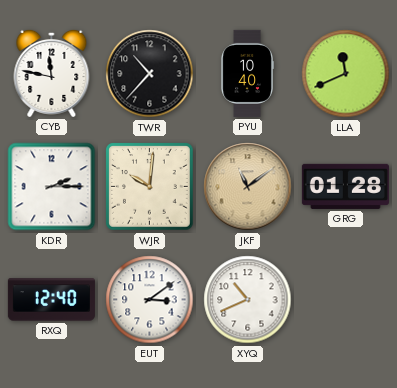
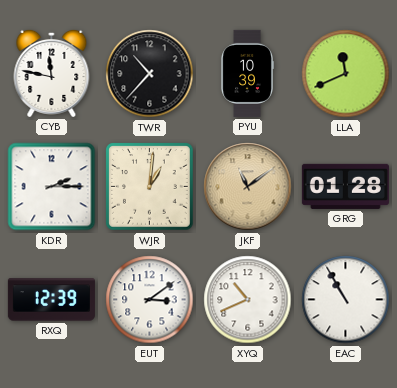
PYU: 10:40 -> 10:39 (247, 73)
WJR: 10:01 -> 1:01 (150, 187)
RXQ: 12:40 -> 12:39 (51, 300)
EAC: none -> 10:55 (346, 300)
